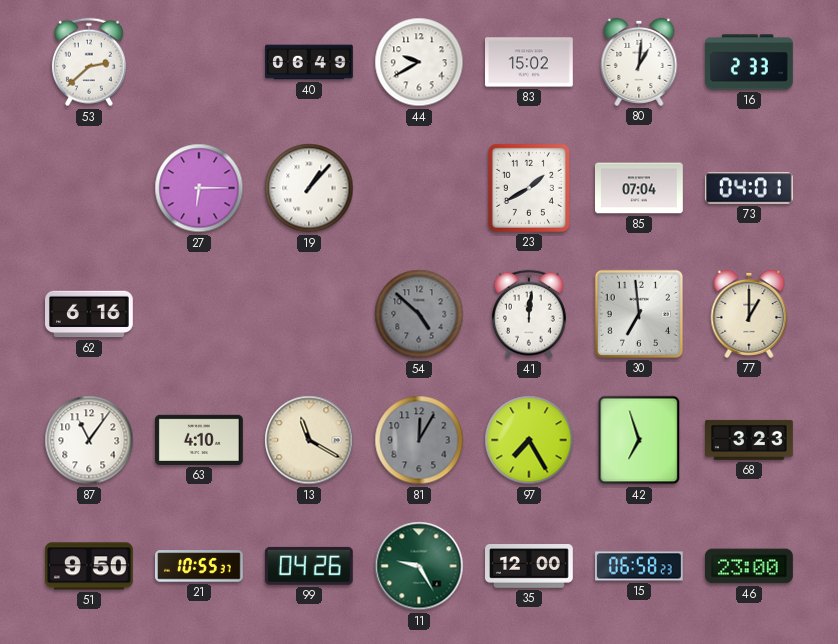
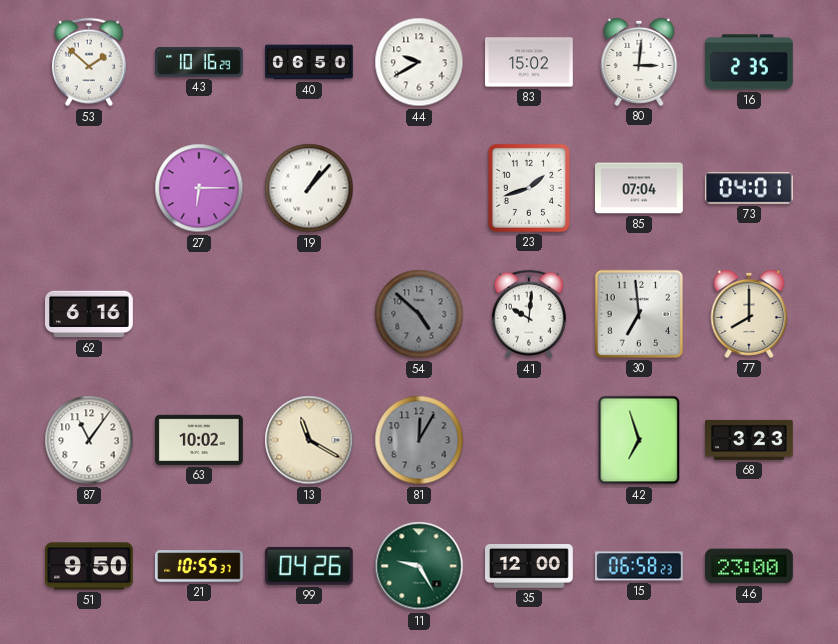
53: 2:38 -> 1:52 (89, 62)
43: none -> 10:16 (200, 62)
40: 06:49 -> 06:50 (309, 62)
80: 1:01 -> 3:01 (639, 62)
16: 2:33 -> 2:35 (749, 62)
23: 1:40 -> 1:42 (529, 188)
41: 12:01 -> 10:01 (529, 314)
77: 1:00 -> 8:00 (749, 314)
63: 4:10 -> 10:02 (200, 440)
97: 7:25 -> none (529, 440)
